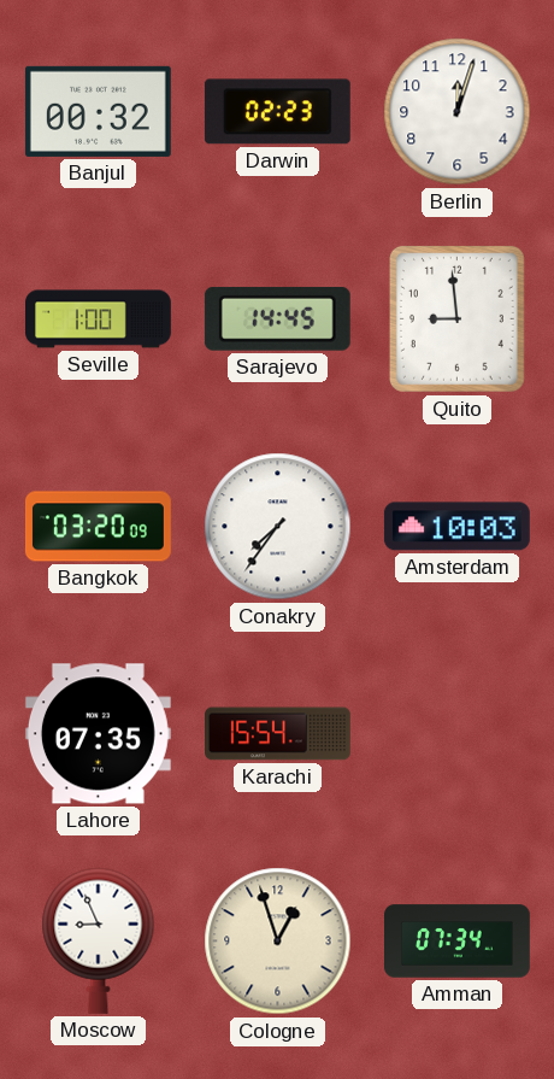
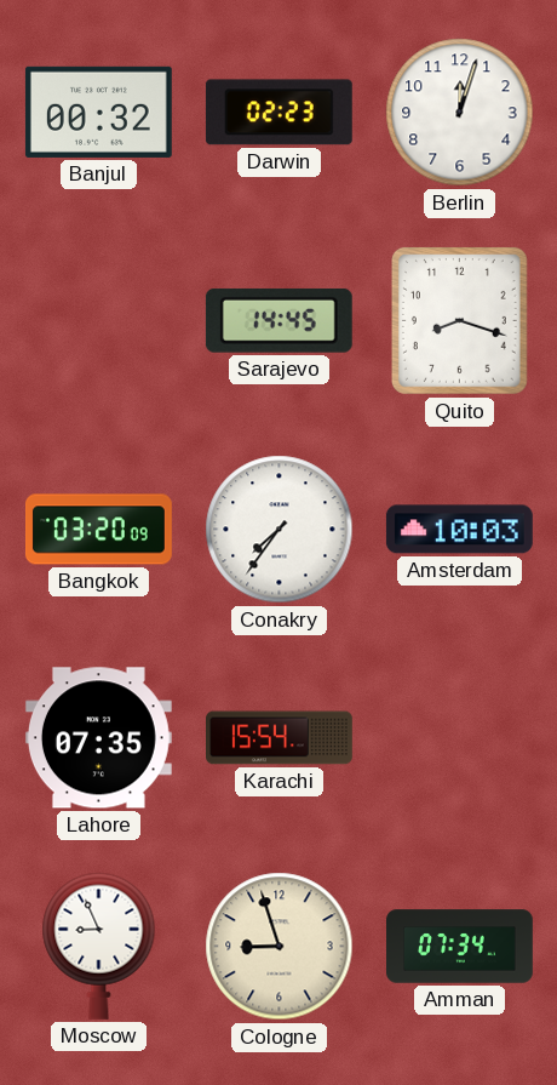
Seville: 1:00 -> none (99, 319)
Quito: 8:59 -> 8:18 (459, 320)
Cologne: 12:57 -> 8:57 (280, 947)
